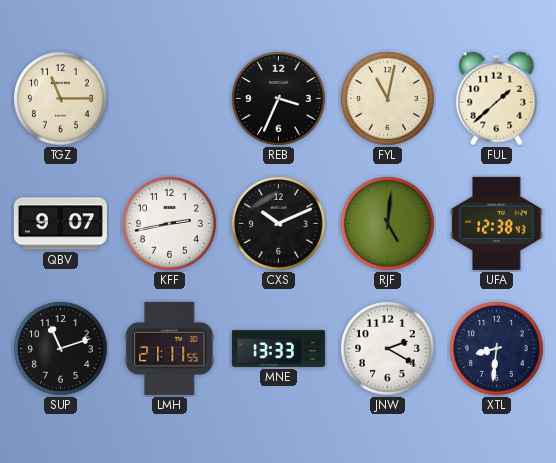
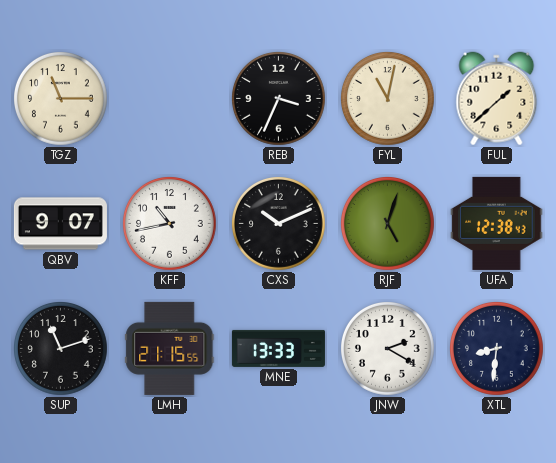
KFF: 2:43 -> 10:43 (170, 224)
RJF: 5:01 -> 5:03 (388, 224)
LMH: 21:11 -> 21:15 (170, 348)
